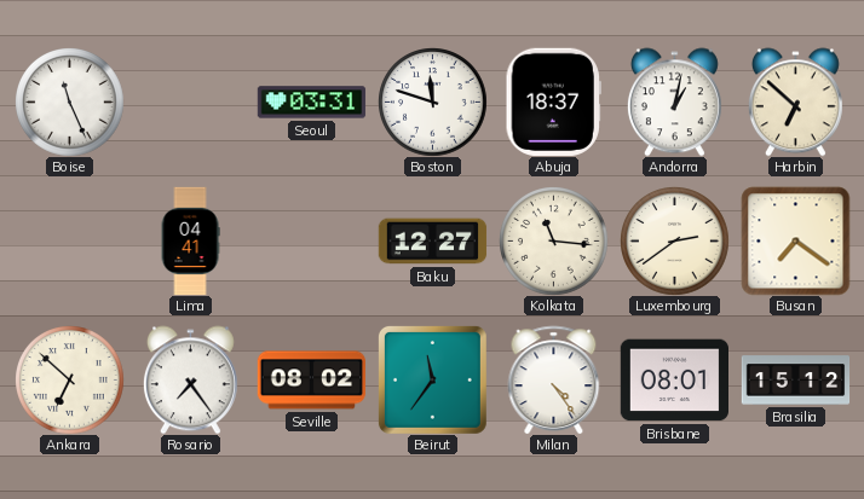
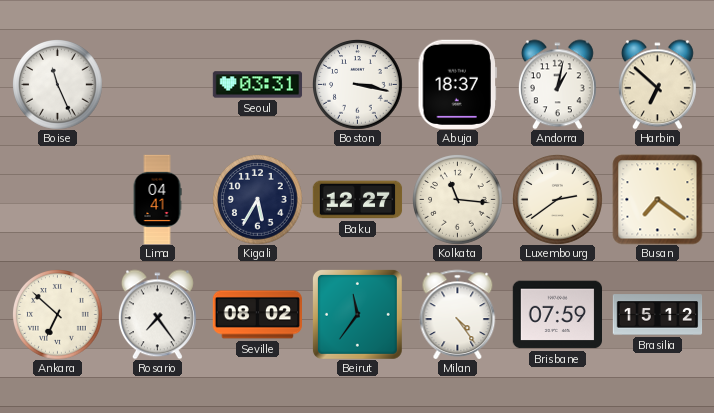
Boston: 11:48 -> 3:17 (357, 84)
Kigali: none -> 5:35 (257, 199)
Brisbane: 08:01 -> 07:59 (557, 315)
